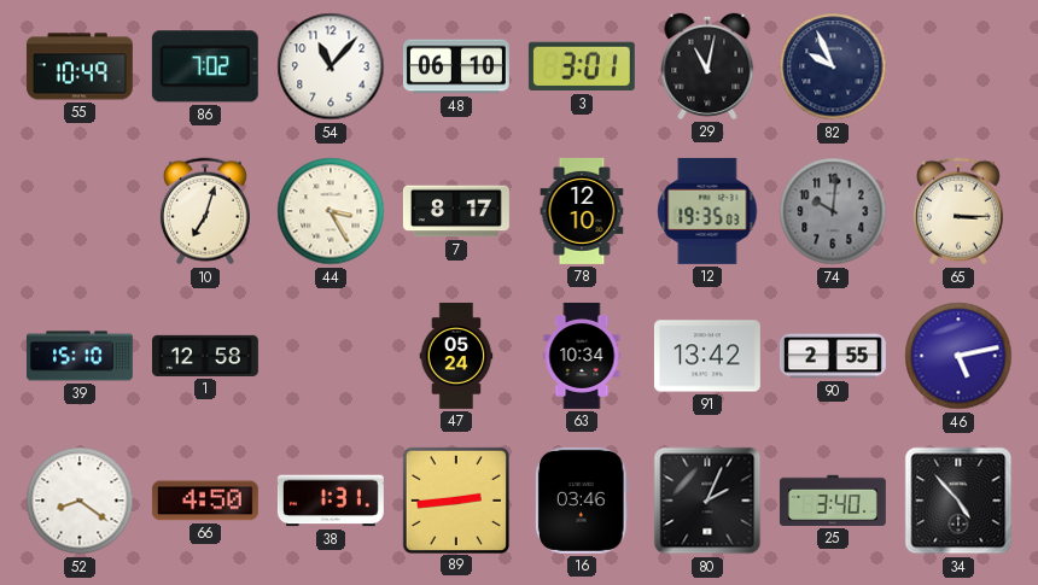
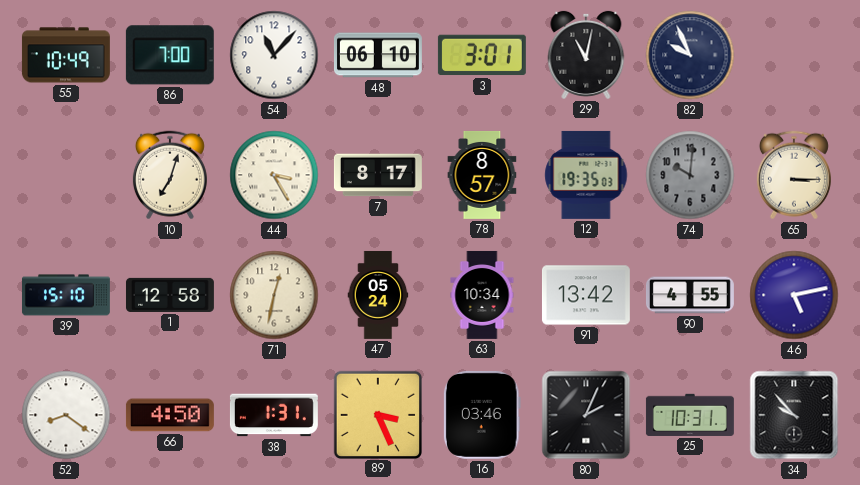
86: 7:02 -> 7:00 (170, 55)
78: 12:10 -> 8:57 (482, 175)
71: none -> 12:32 (274, 295)
90: 2:55 -> 4:55 (690, 295)
89: 2:44 -> 3:26 (377, 414)
25: 3:40 -> 10:31 (690, 415)
34: 4:53 -> 9:53 (794, 415)
